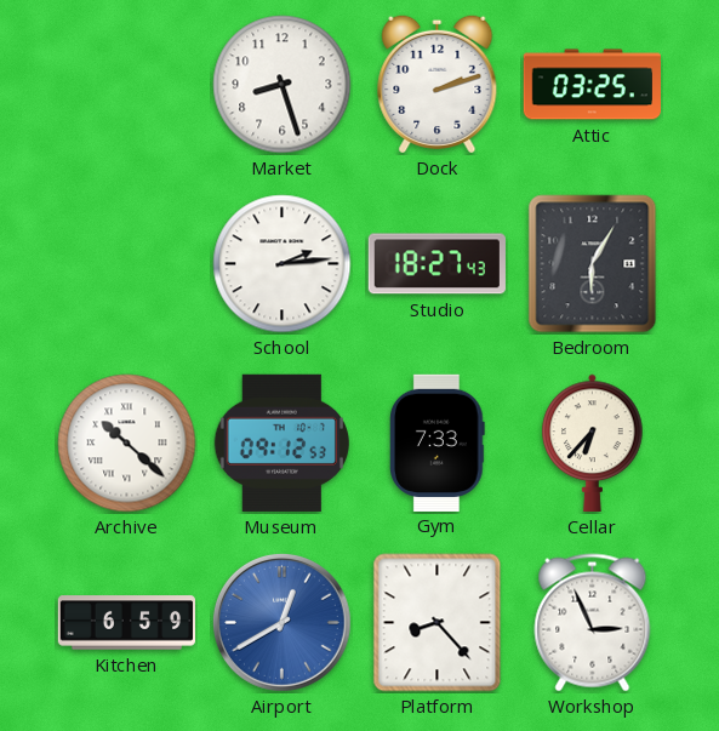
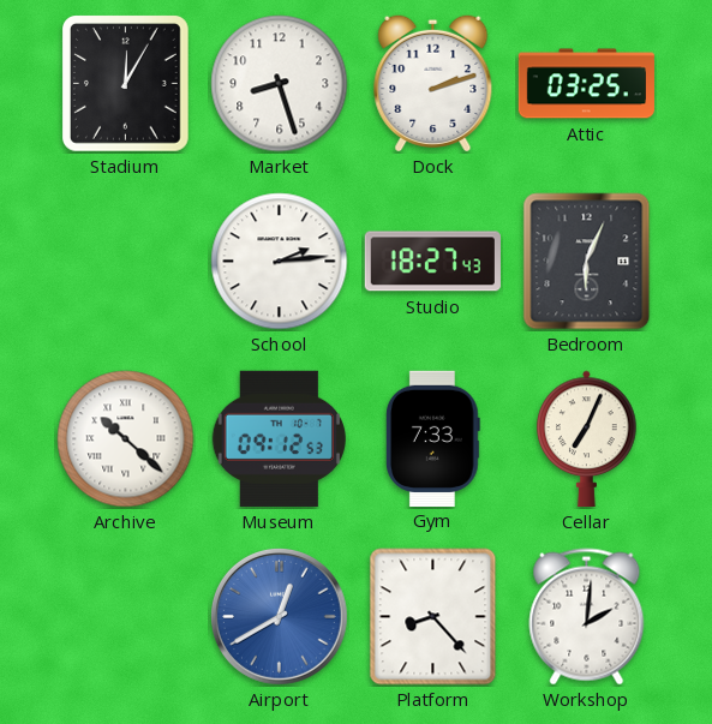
Stadium: none -> 12:05 (126, 84)
Bedroom: 6:05 -> 6:04 (587, 262)
Cellar: 6:37 -> 7:04 (587, 438)
Kitchen: 6:59 -> none (126, 623)
Workshop: 2:56 -> 2:01 (587, 617)
